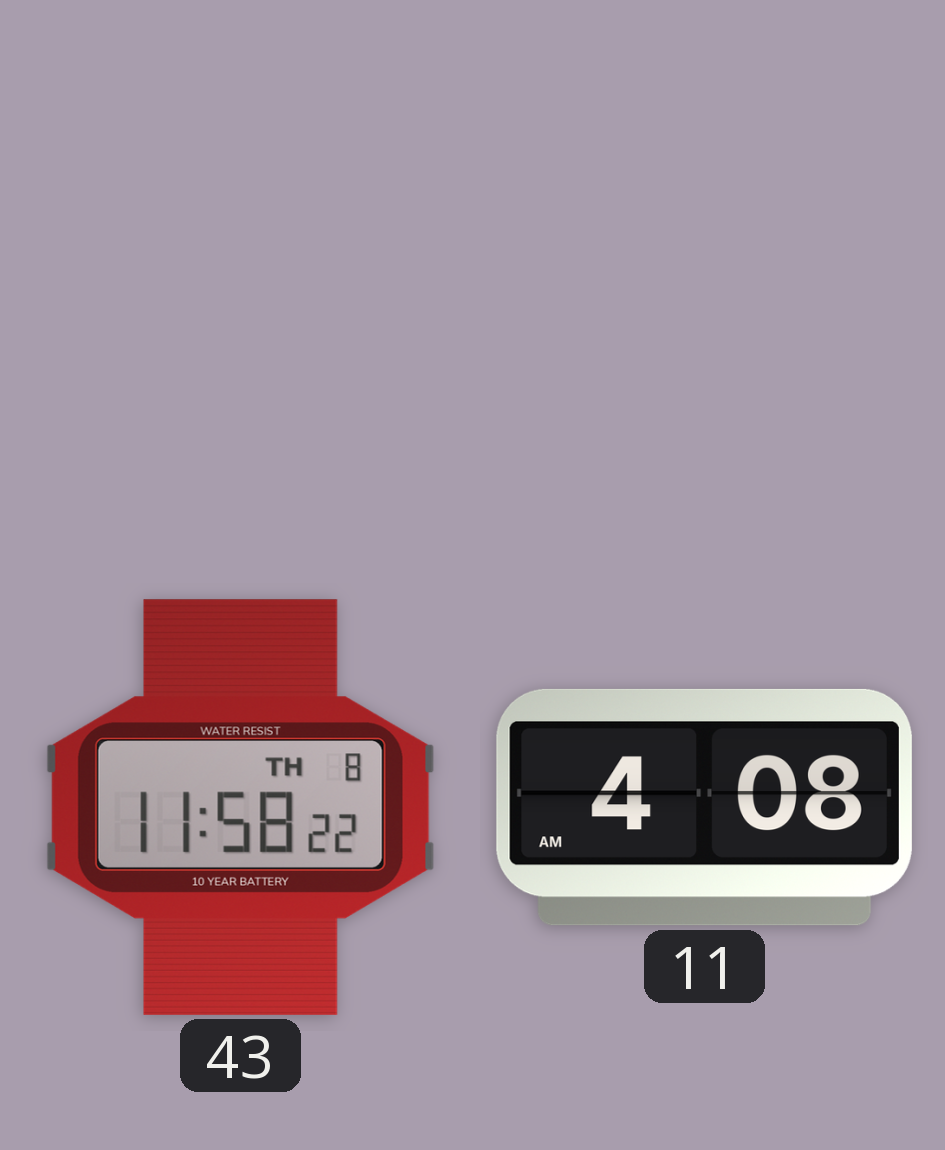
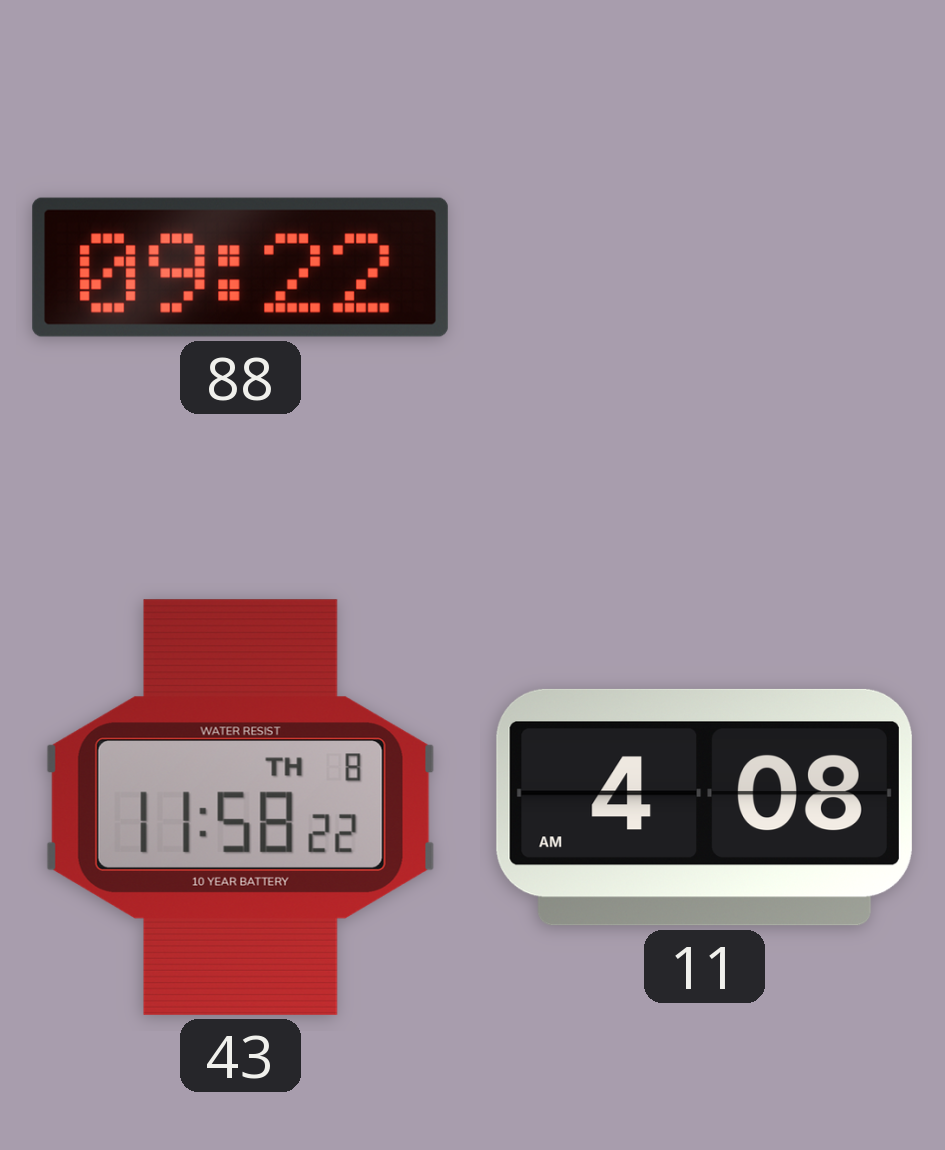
88: none -> 09:22 (240, 267)
